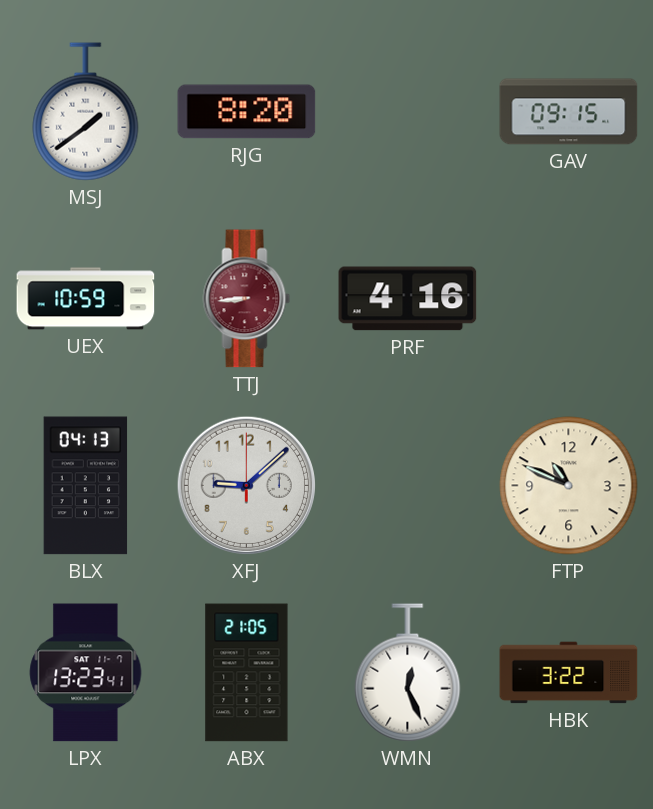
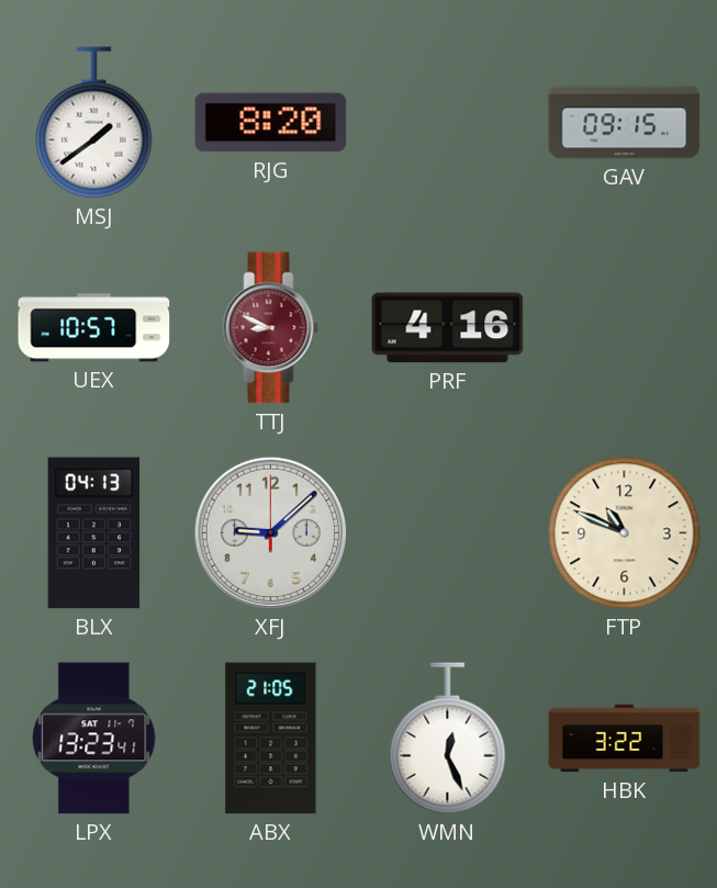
UEX: 10:59 -> 10:57 (94, 328)
TTJ: 8:44 -> 8:49 (271, 328)
